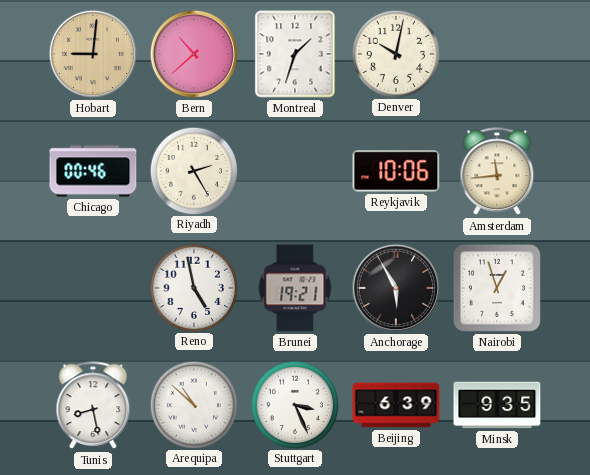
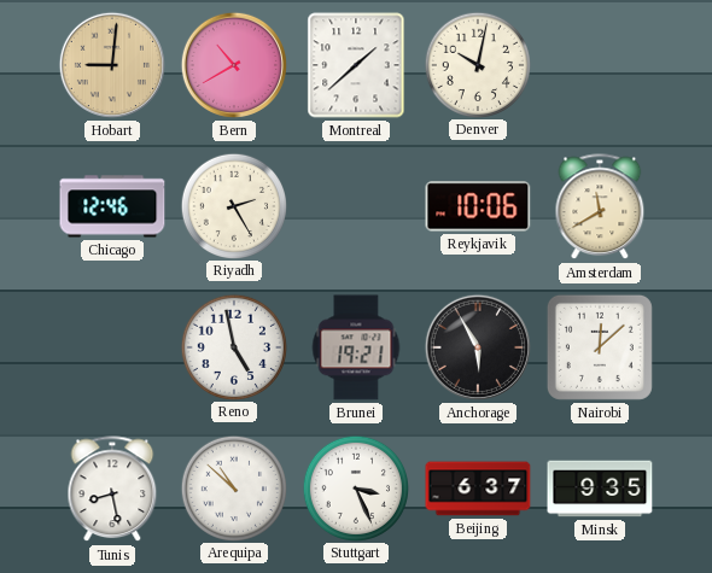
Bern: 10:38 -> 10:40 (234, 65)
Montreal: 1:33 -> 1:38 (356, 65)
Chicago: 00:46 -> 12:46 (112, 206)
Amsterdam: 11:44 -> 11:40 (600, 207)
Nairobi: 12:57 -> 12:08 (600, 347)
Beijing: 6:39 -> 6:37 (478, 489)
